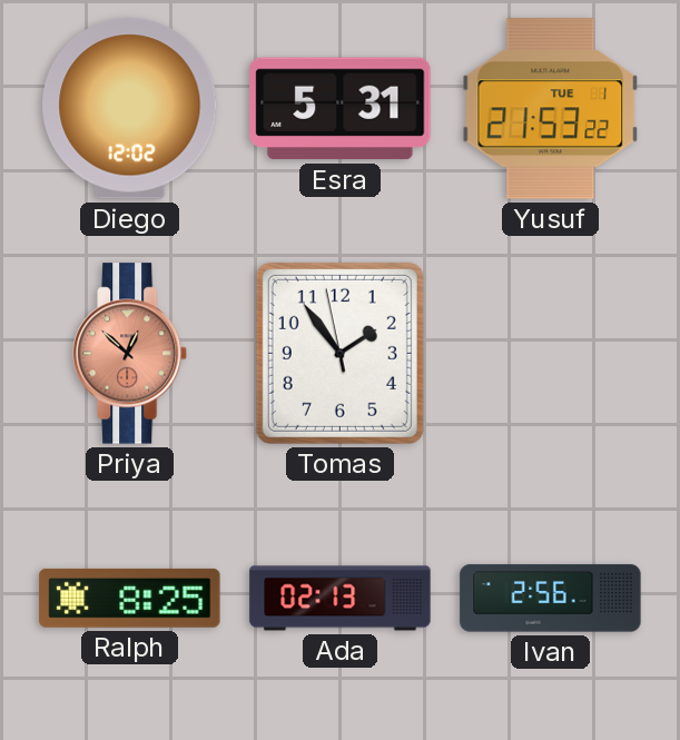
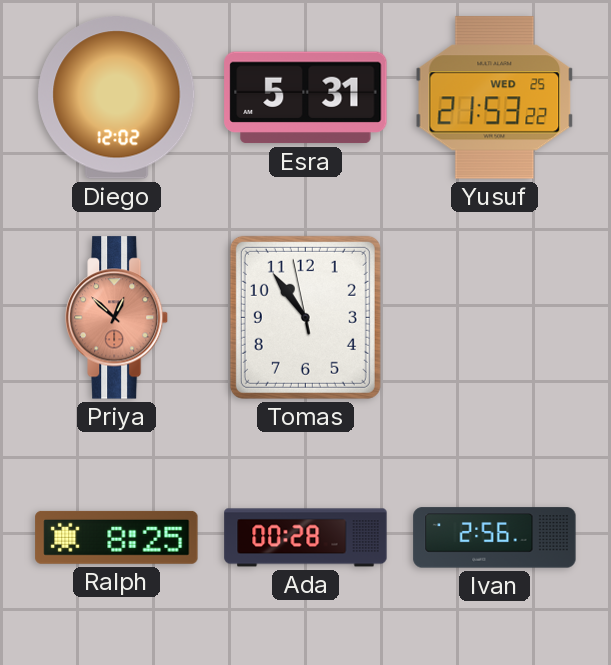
Yusuf date: TUE 1 -> WED 25 (495, 98)
Tomas: 1:53 -> 10:53 (305, 317)
Ada: 02:13 -> 00:28 (306, 538)
